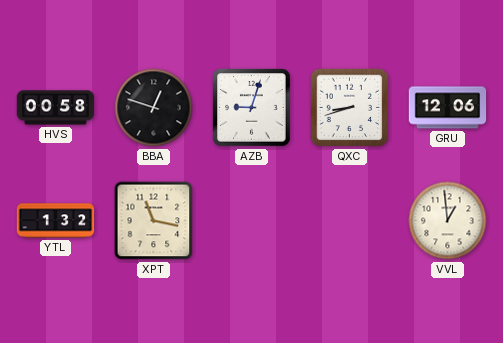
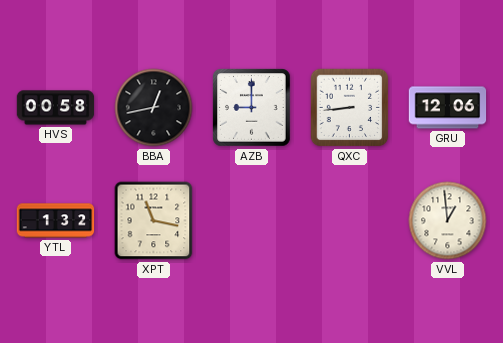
BBA: 12:48 -> 12:43 (154, 108)
AZB: 9:03 -> 9:00 (252, 108)
QXC: 8:42 -> 8:44 (350, 108)
